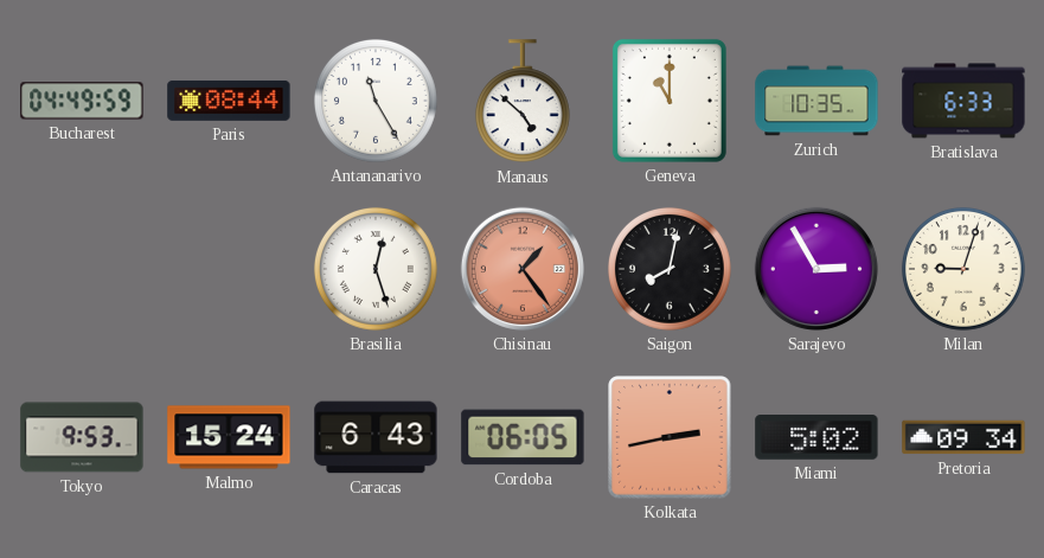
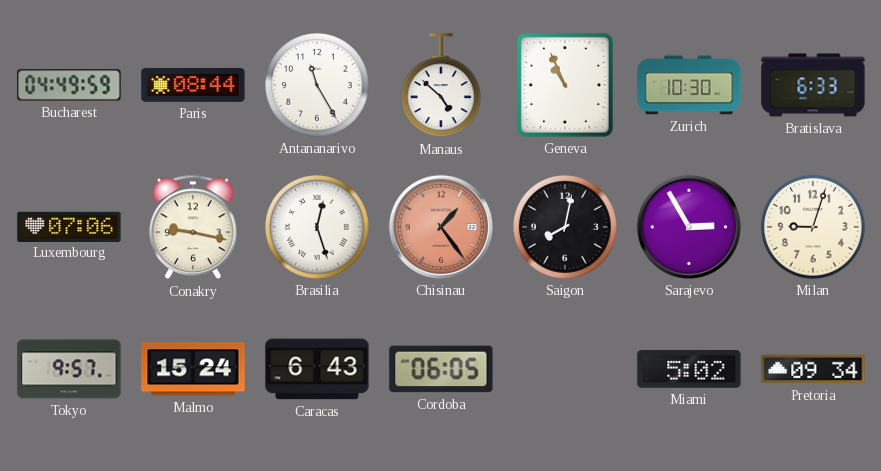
Geneva: 11:00 -> 10:56 (565, 85)
Zurich: 10:35 -> 10:30 (689, 85)
Luxembourg: none -> 07:06 (69, 226)
Conakry: none -> 9:17 (193, 227)
Tokyo: 9:53 -> 9:57 (69, 369)
Kolkata: 2:43 -> none (670, 437)
